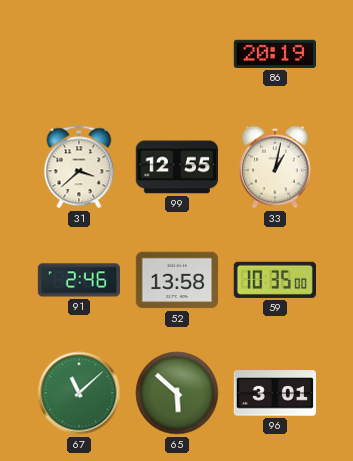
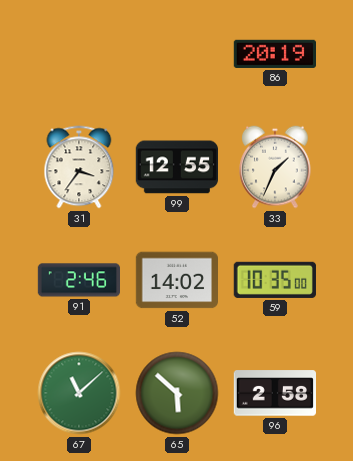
31: 3:38 -> 3:36 (79, 167)
33: 1:02 -> 1:34 (276, 167)
52: 13:58 -> 14:02 (176, 280)
96: 3:01 -> 2:58 (274, 393)
